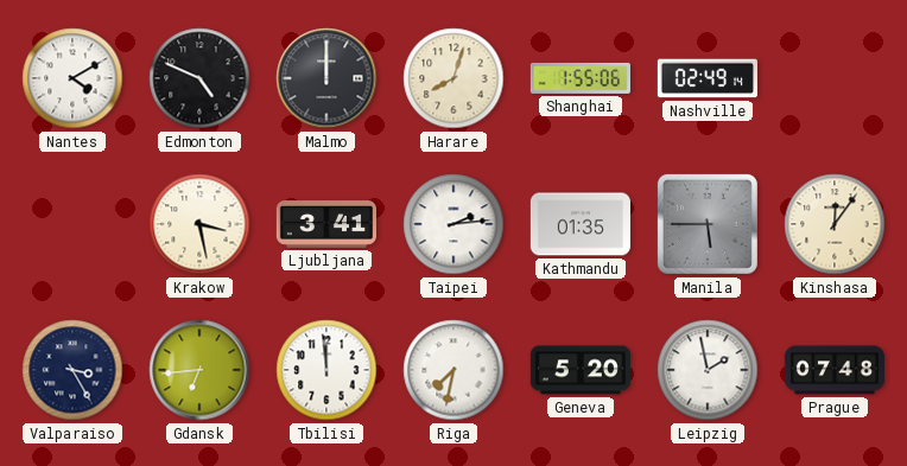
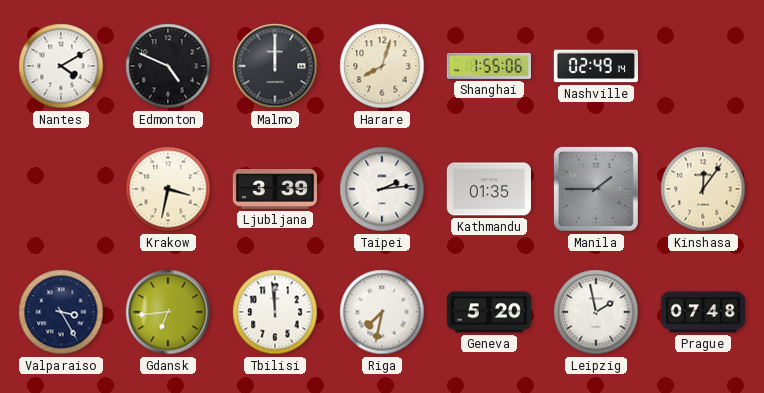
Krakow: 3:28 -> 3:32 (168, 189)
Ljubljana: 3:41 -> 3:39 (274, 189)
Manila: 5:45 -> 1:45 (596, 189)
